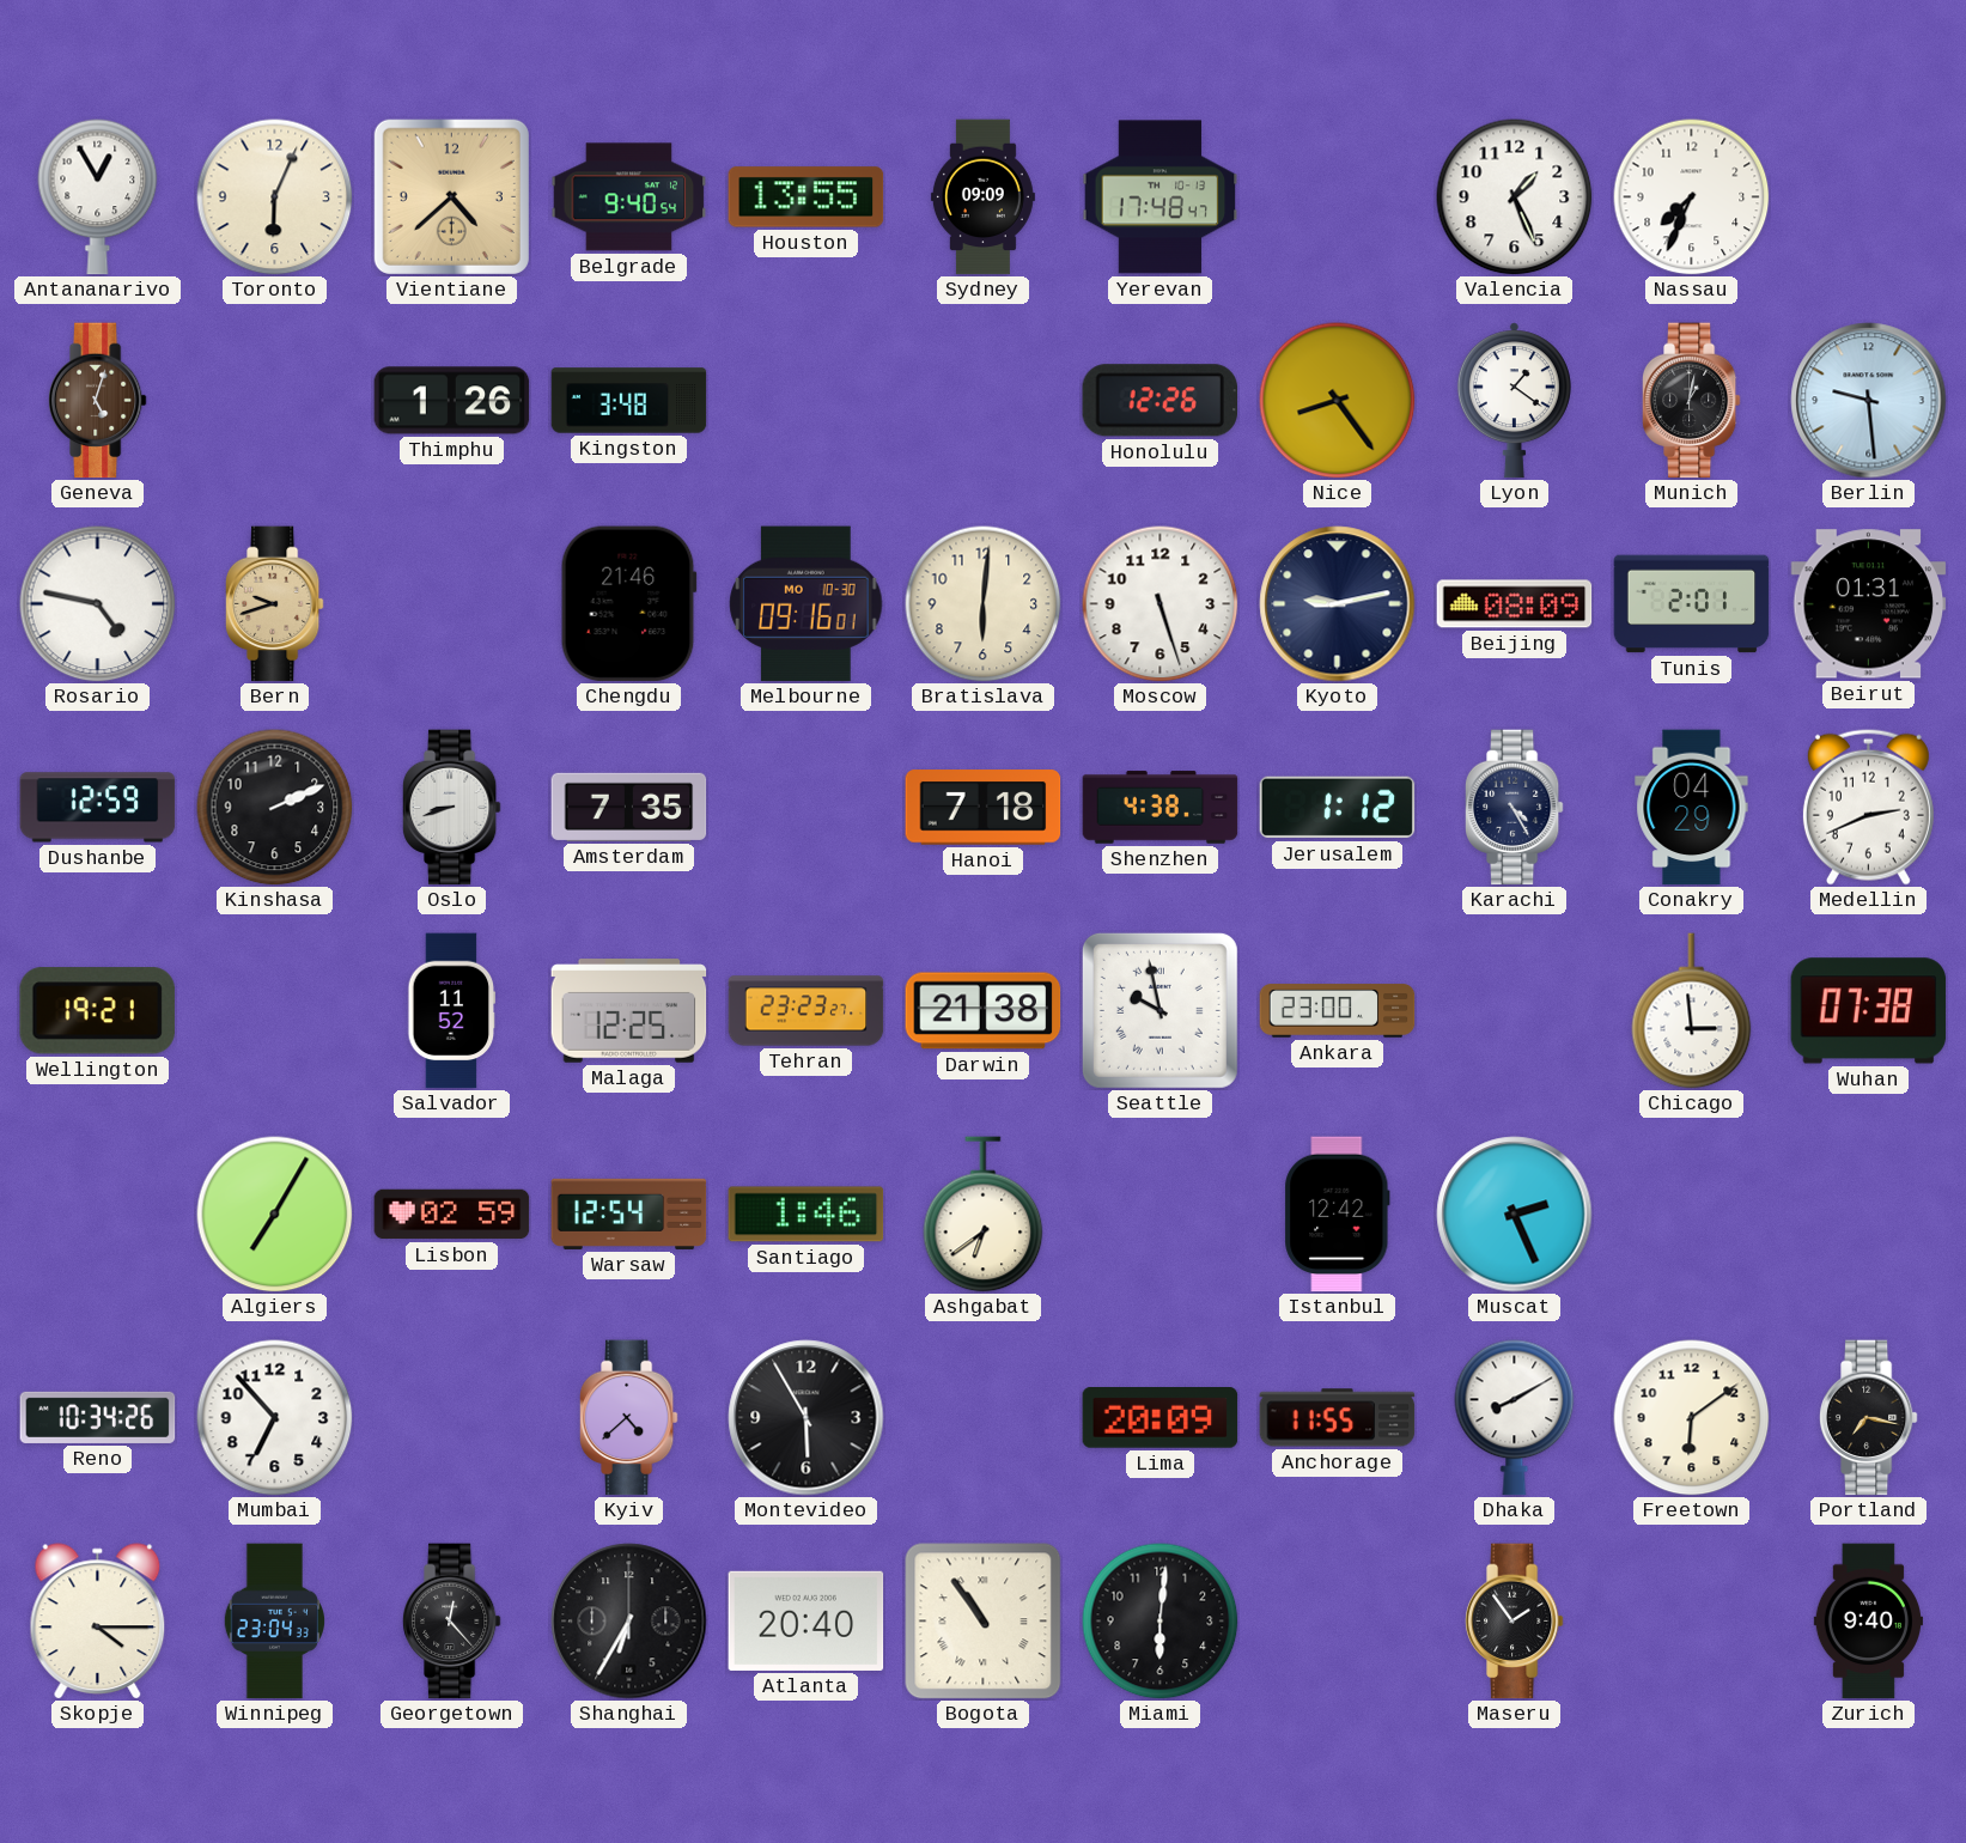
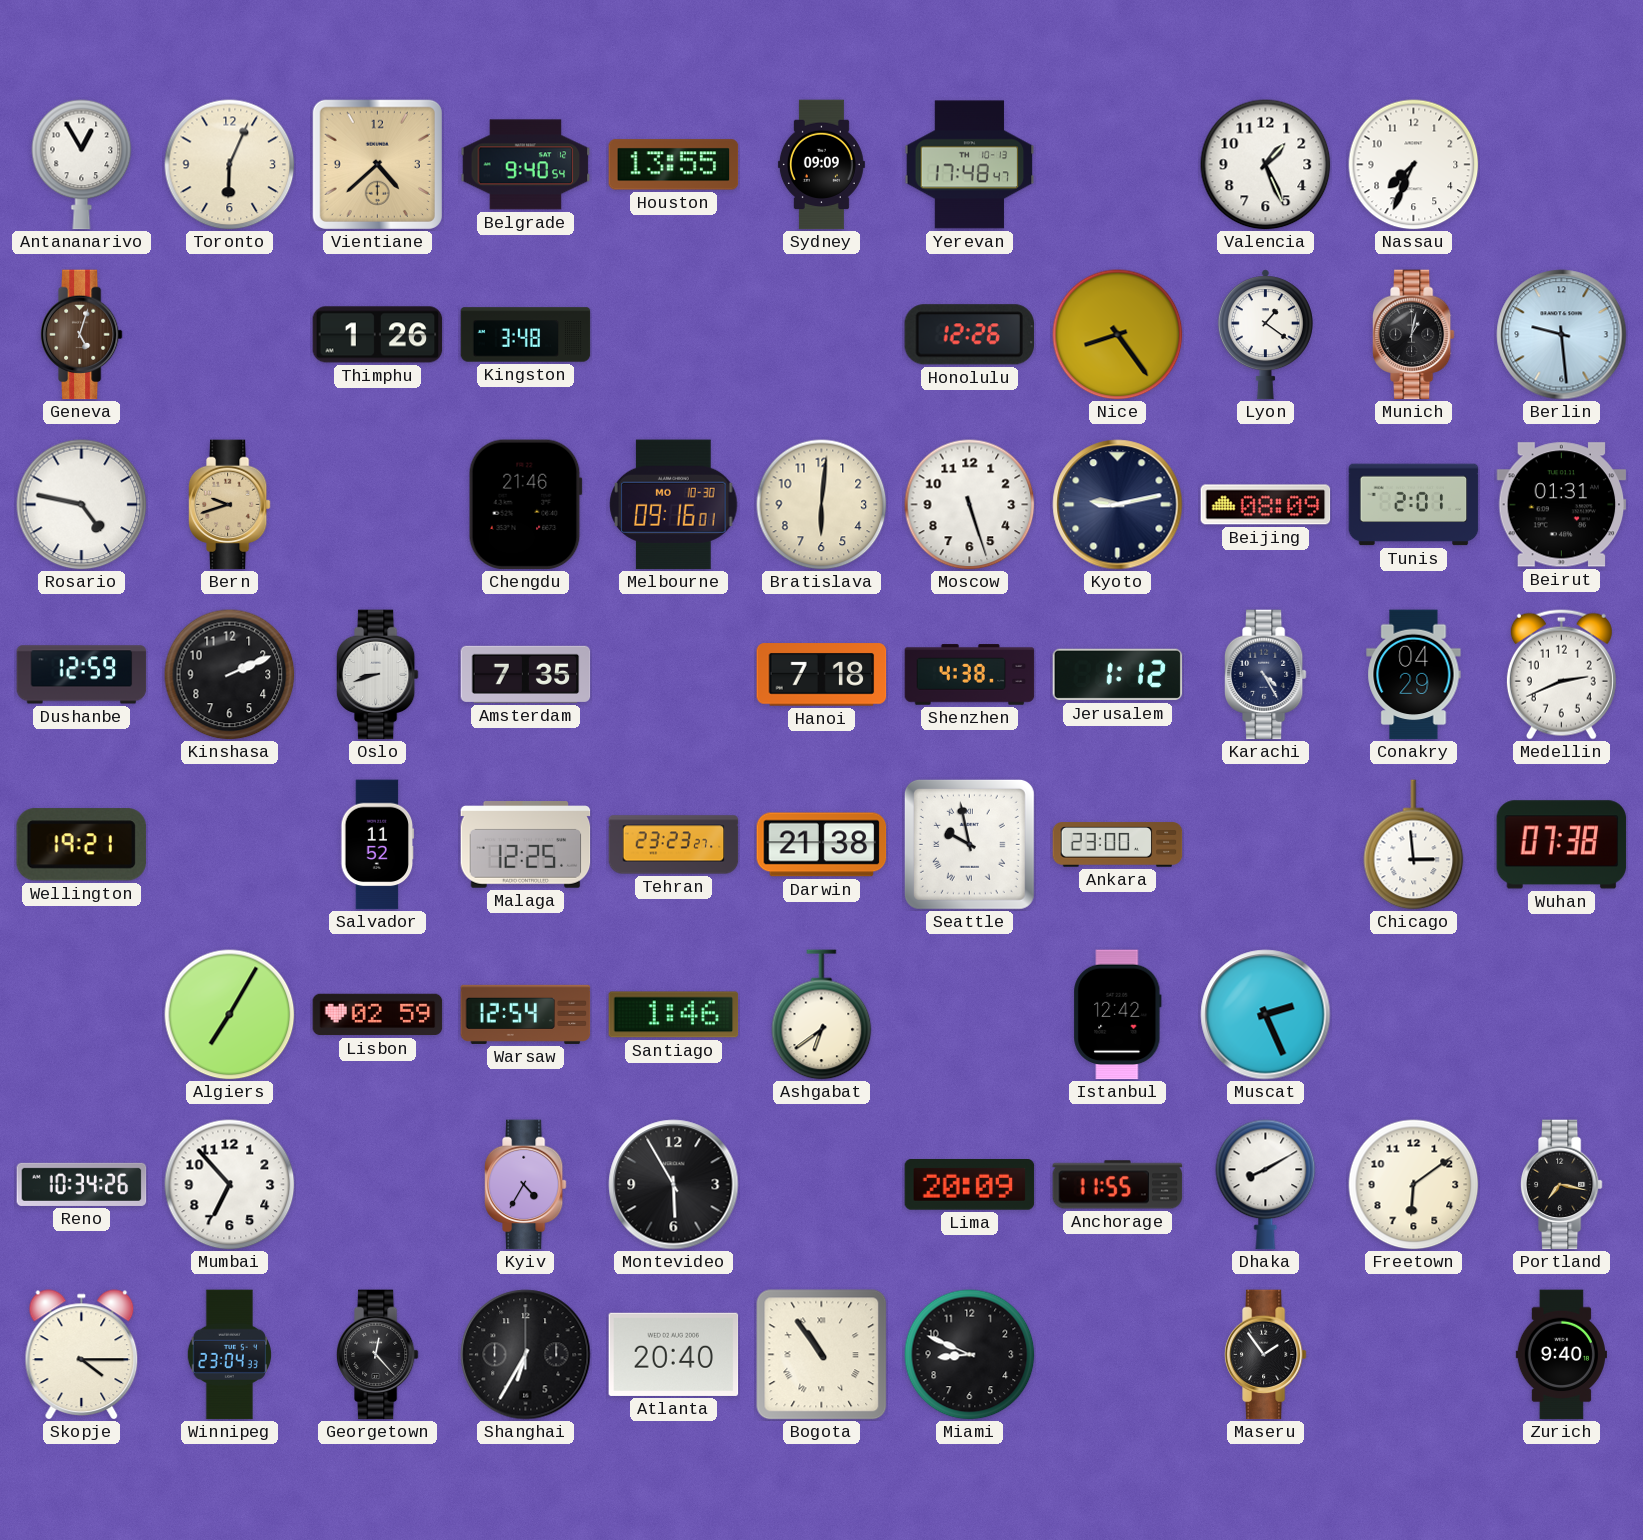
Kyiv: 4:38 -> 4:35 (525, 1185)
Miami: 6:01 -> 8:49 (970, 1355)
